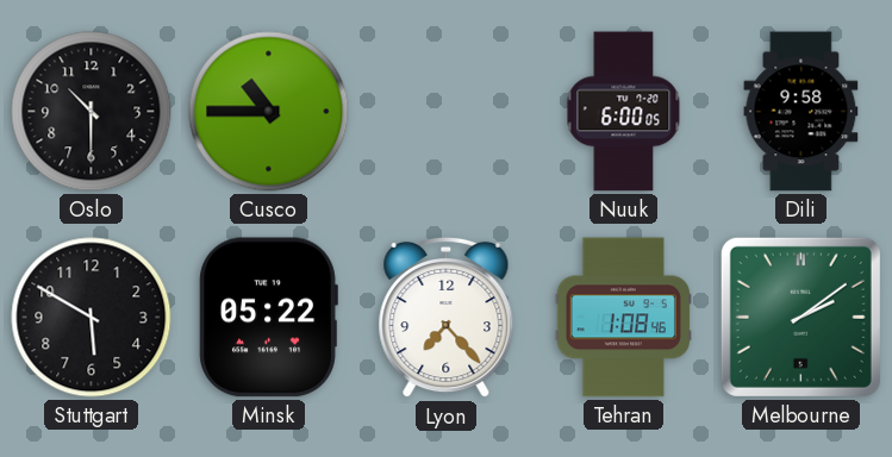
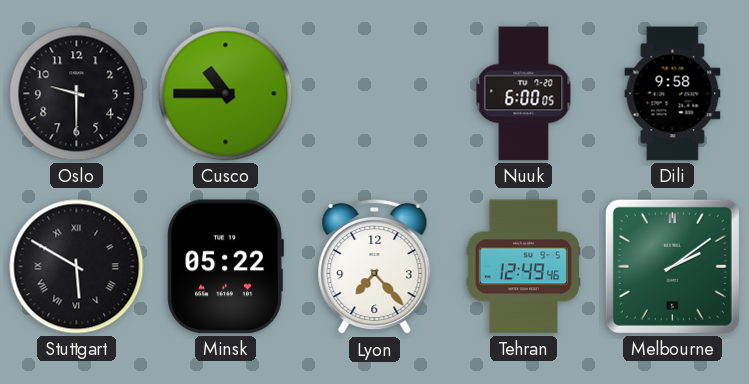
Oslo: 10:30 -> 9:30 (77, 94)
Stuttgart numerals: Arabic -> Roman (77, 267)
Tehran: 1:08 -> 12:49 (523, 267)
